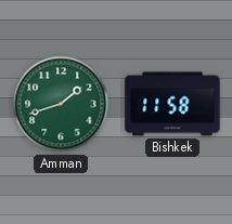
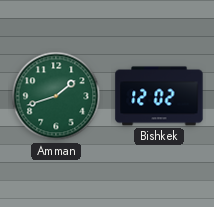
Bishkek: 11:58 -> 12:02 (159, 96)
